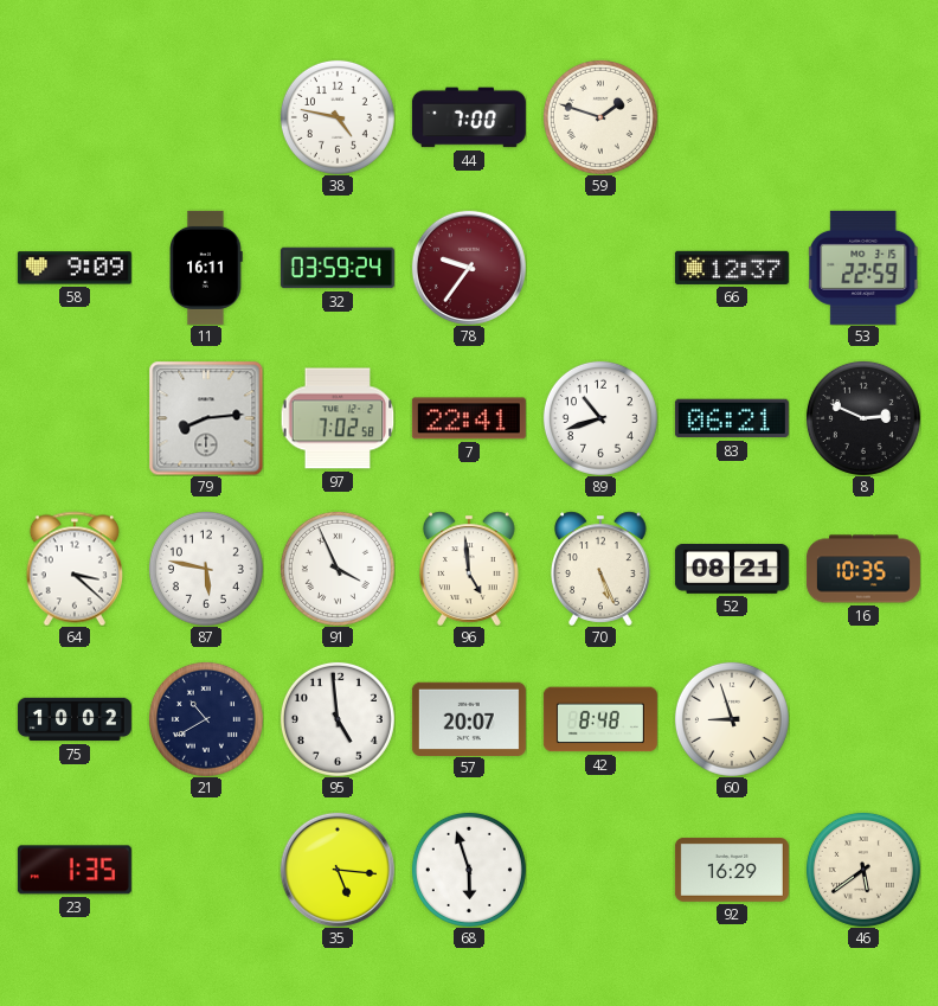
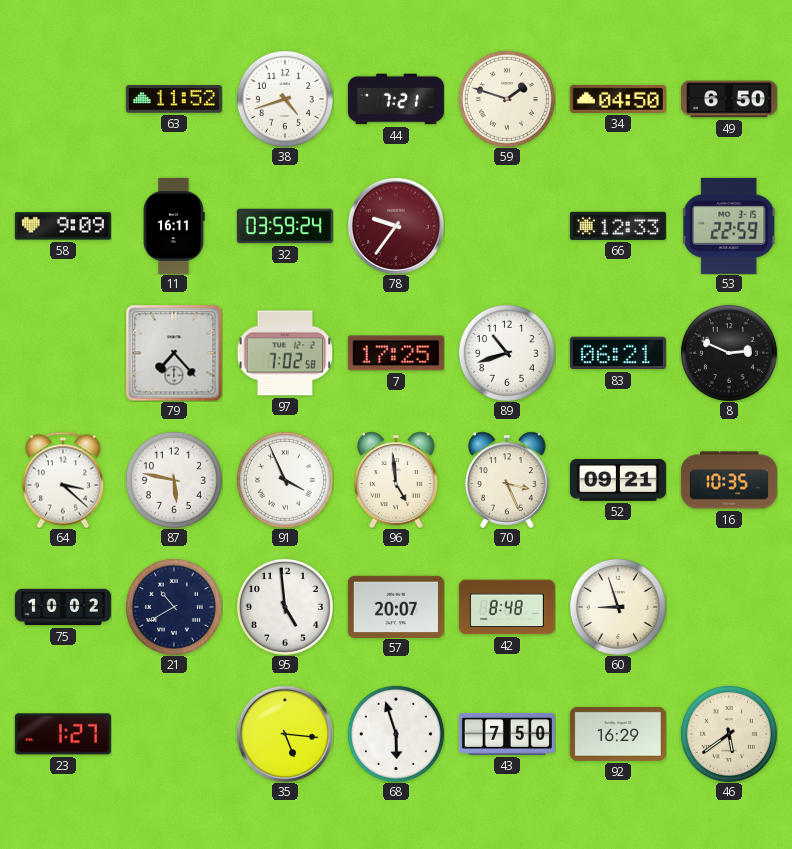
63: none -> 11:52 (174, 100)
38: 4:47 -> 4:42 (285, 99)
44: 7:00 -> 7:21 (396, 99)
34: none -> 04:50 (618, 99)
49: none -> 6:50 (729, 99)
66: 12:37 -> 12:33 (618, 226)
79: 8:14 -> 7:23 (174, 353)
7: 22:41 -> 17:25 (396, 353)
70: 5:26 -> 3:26 (508, 480)
52: 08:21 -> 09:21 (618, 480)
23: 1:35 -> 1:27 (63, 734)
43: none -> 7:50 (507, 734)
